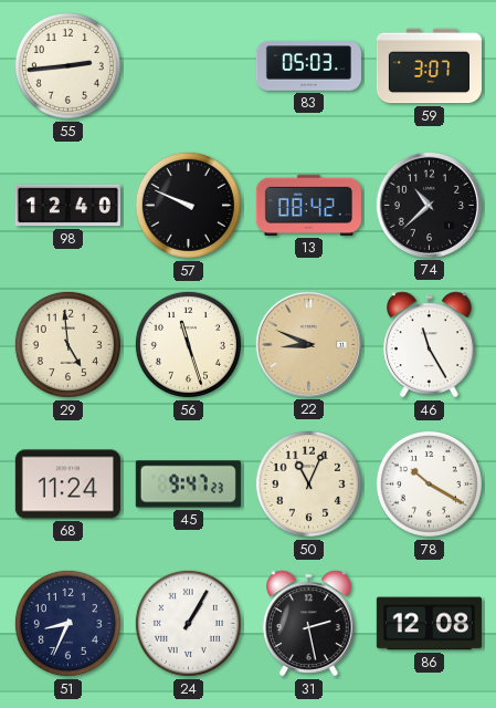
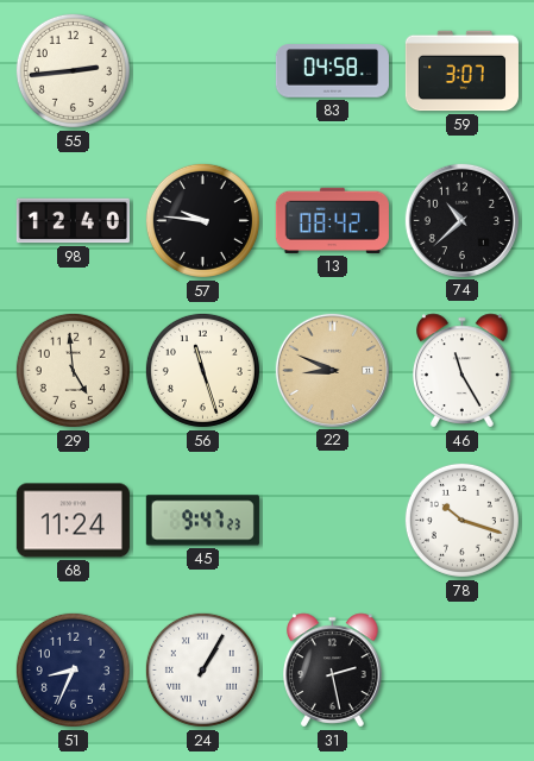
83: 05:03 -> 04:58 (332, 71)
57: 9:49 -> 9:46 (202, 220)
50: 11:04 -> none (308, 483)
78: 10:20 -> 10:18 (461, 520)
86: 12:08 -> none (429, 624)
